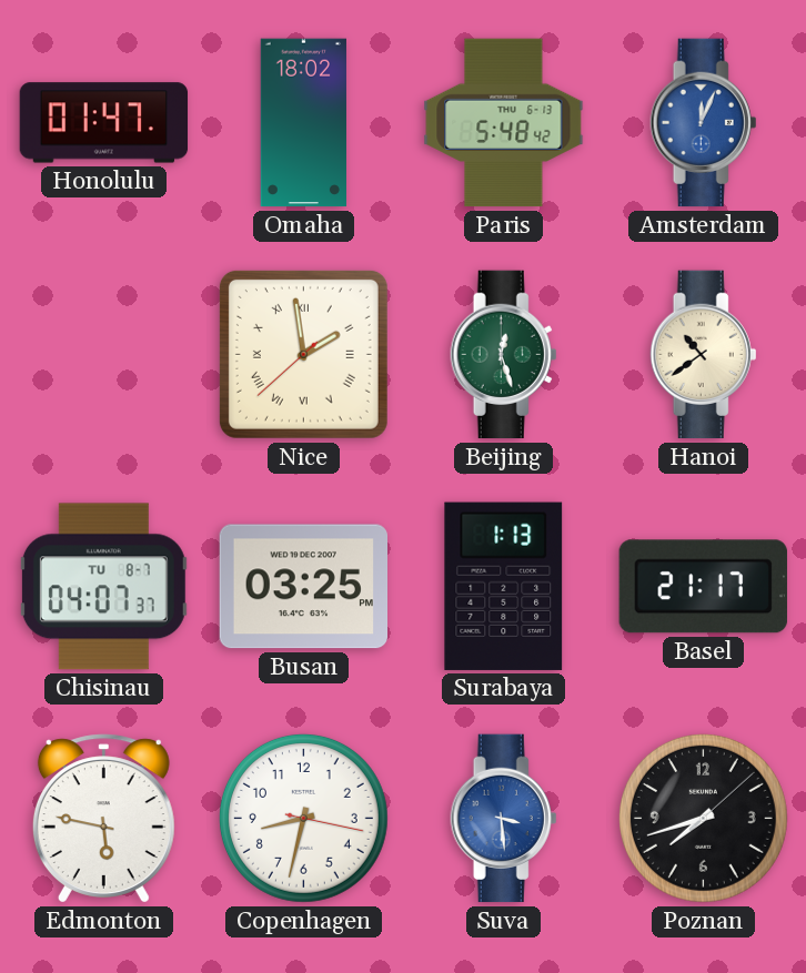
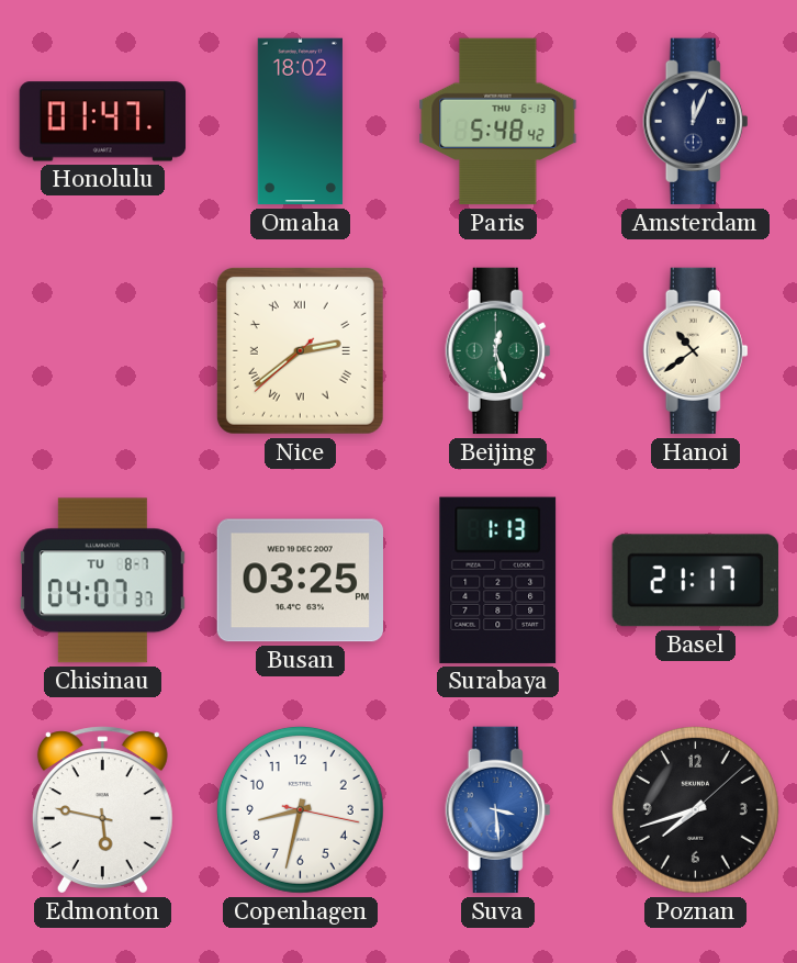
Amsterdam dial: blue -> navy (696, 122)
Nice: 1:58 -> 2:38 (300, 350)
